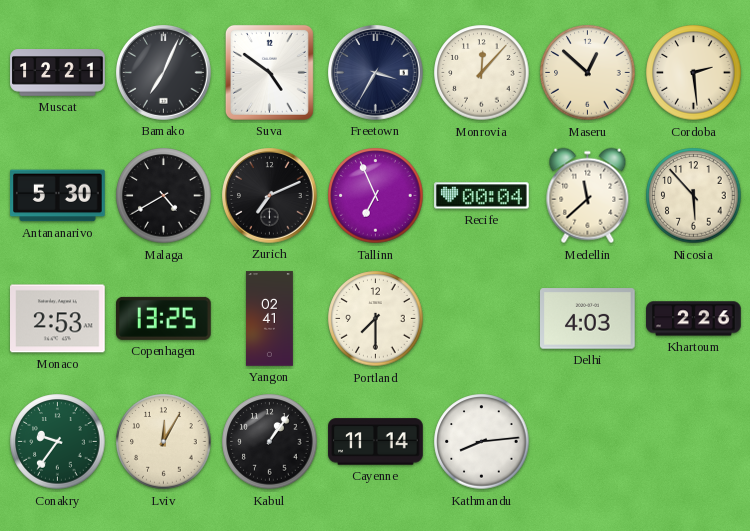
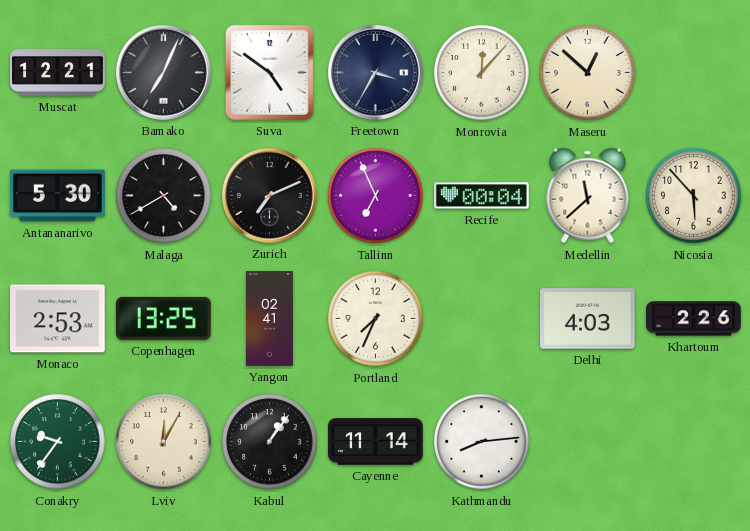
Cordoba: 2:29 -> none (694, 73)
Portland: 7:30 -> 7:34 (376, 319)
